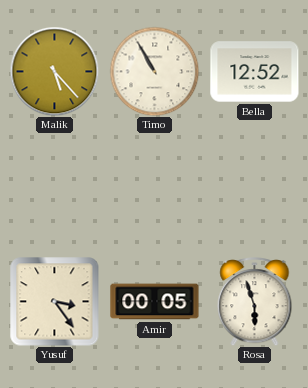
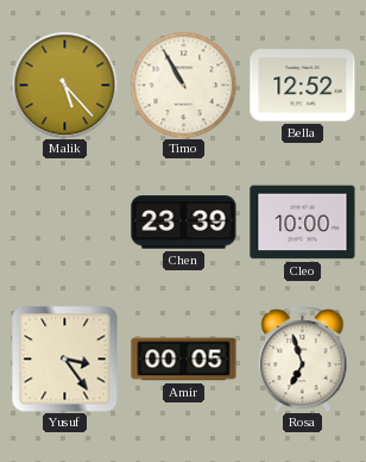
Chen: none -> 23:39 (184, 223)
Cleo: none -> 10:00 (303, 223)
Rosa: 5:57 -> 6:57 (303, 360)
